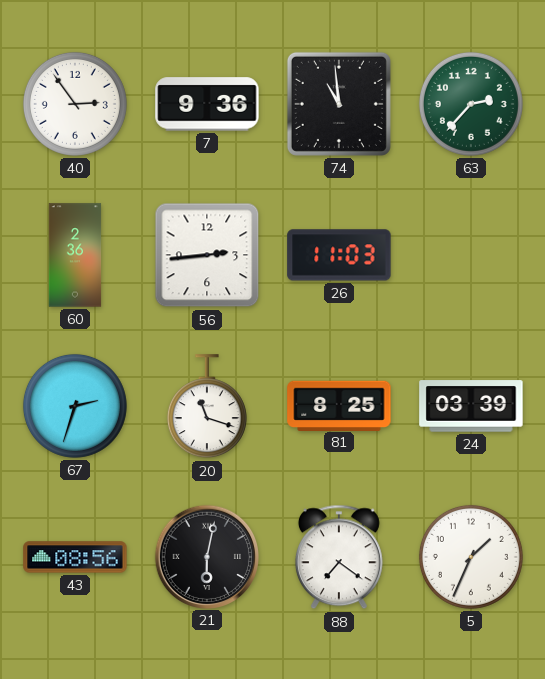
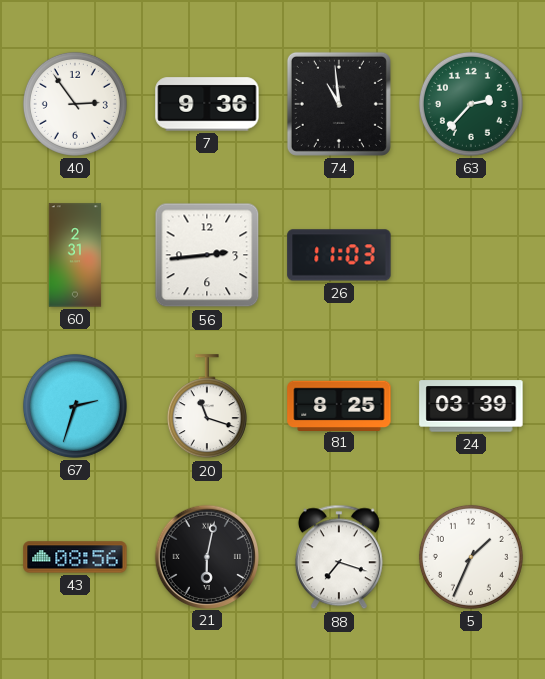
60: 2:36 -> 2:31 (75, 255)
88: 7:21 -> 7:18 (339, 557)
